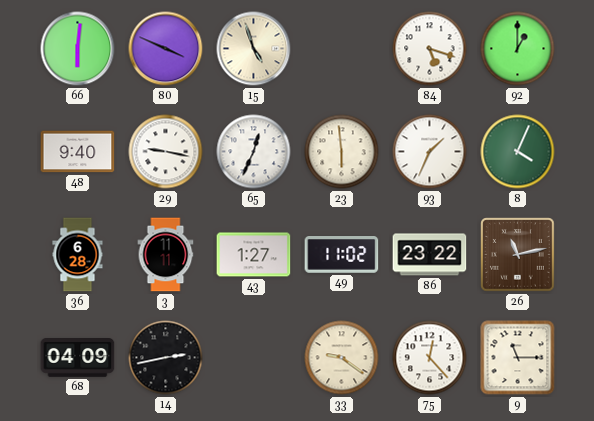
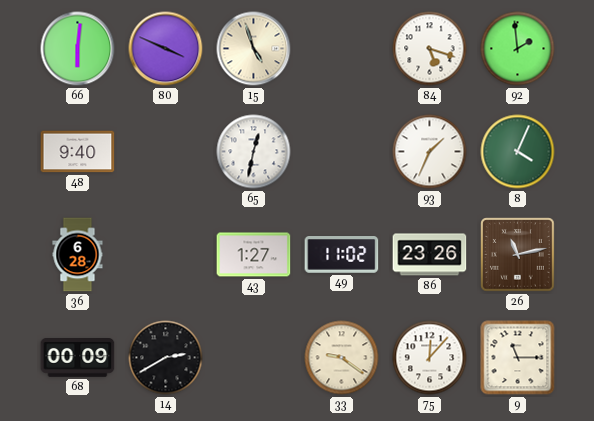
92: 1:00 -> 1:59 (518, 49)
29: 9:17 -> none (166, 152)
65: 12:34 -> 12:32 (254, 152)
23: 5:59 -> none (342, 152)
3: 11:11 -> none (166, 255)
86: 23:22 -> 23:26 (430, 255)
68: 04:09 -> 00:09 (78, 358)
14: 2:43 -> 2:40 (166, 358)
75: 12:23 -> 12:07 (430, 358)
